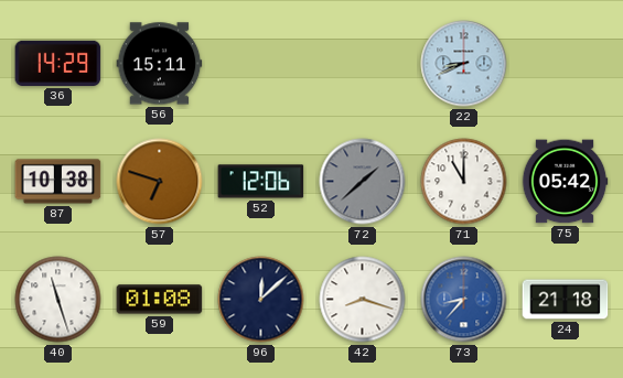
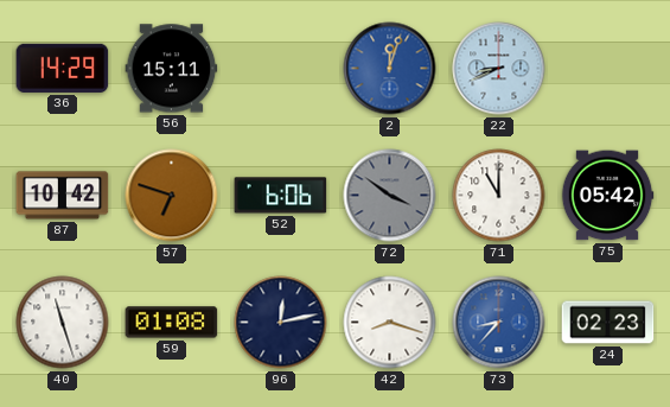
2: none -> 12:03 (390, 69)
87: 10:38 -> 10:42 (63, 196)
52: 12:06 -> 6:06 (281, 196)
72: 1:38 -> 3:51 (390, 196)
96: 12:08 -> 12:13 (281, 323)
24: 21:18 -> 02:23 (608, 323)
